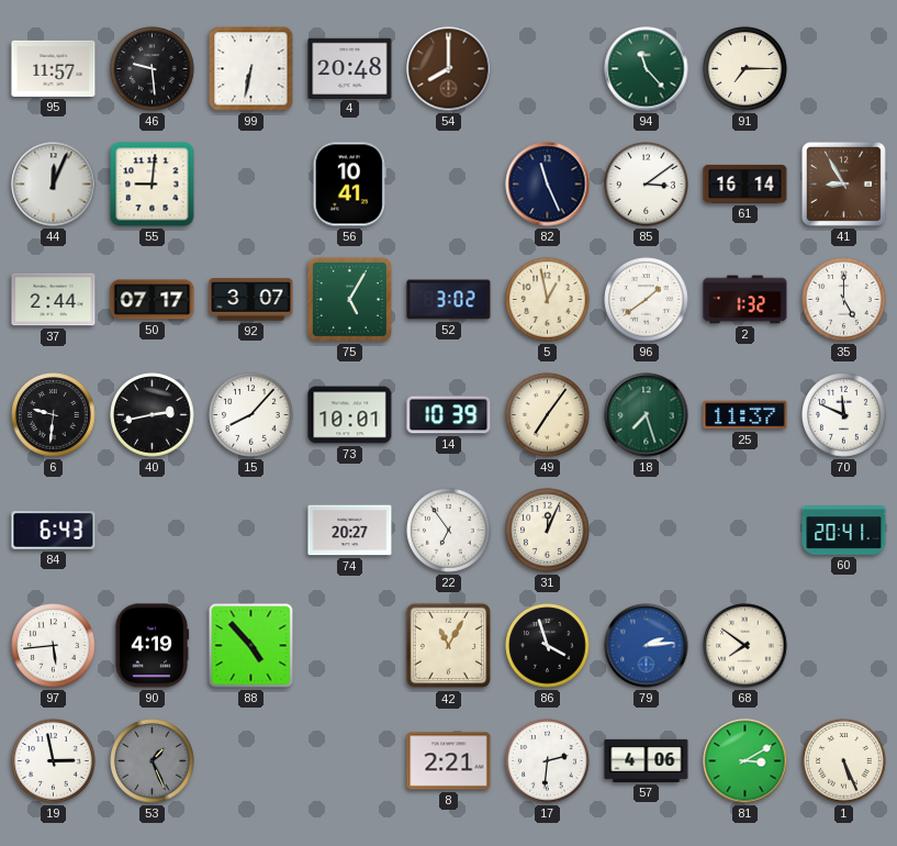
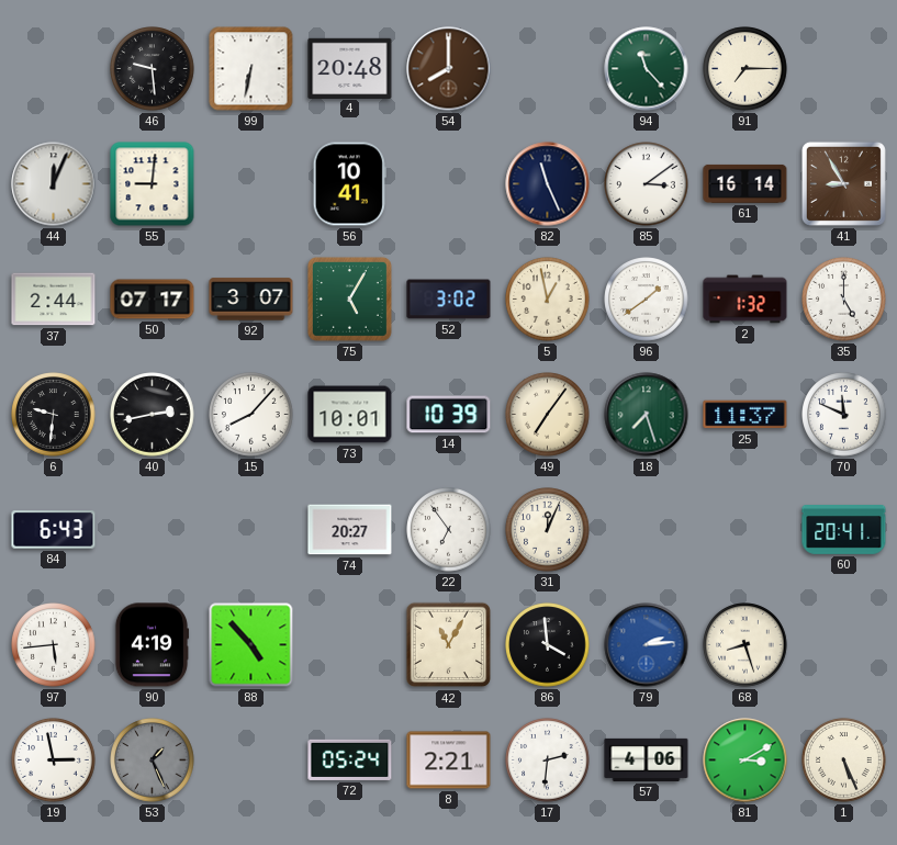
95: 11:57 -> none (54, 68)
86: 3:57 -> 3:59 (548, 645)
68: 7:51 -> 8:27 (745, 645)
72: none -> 05:24 (350, 759)
